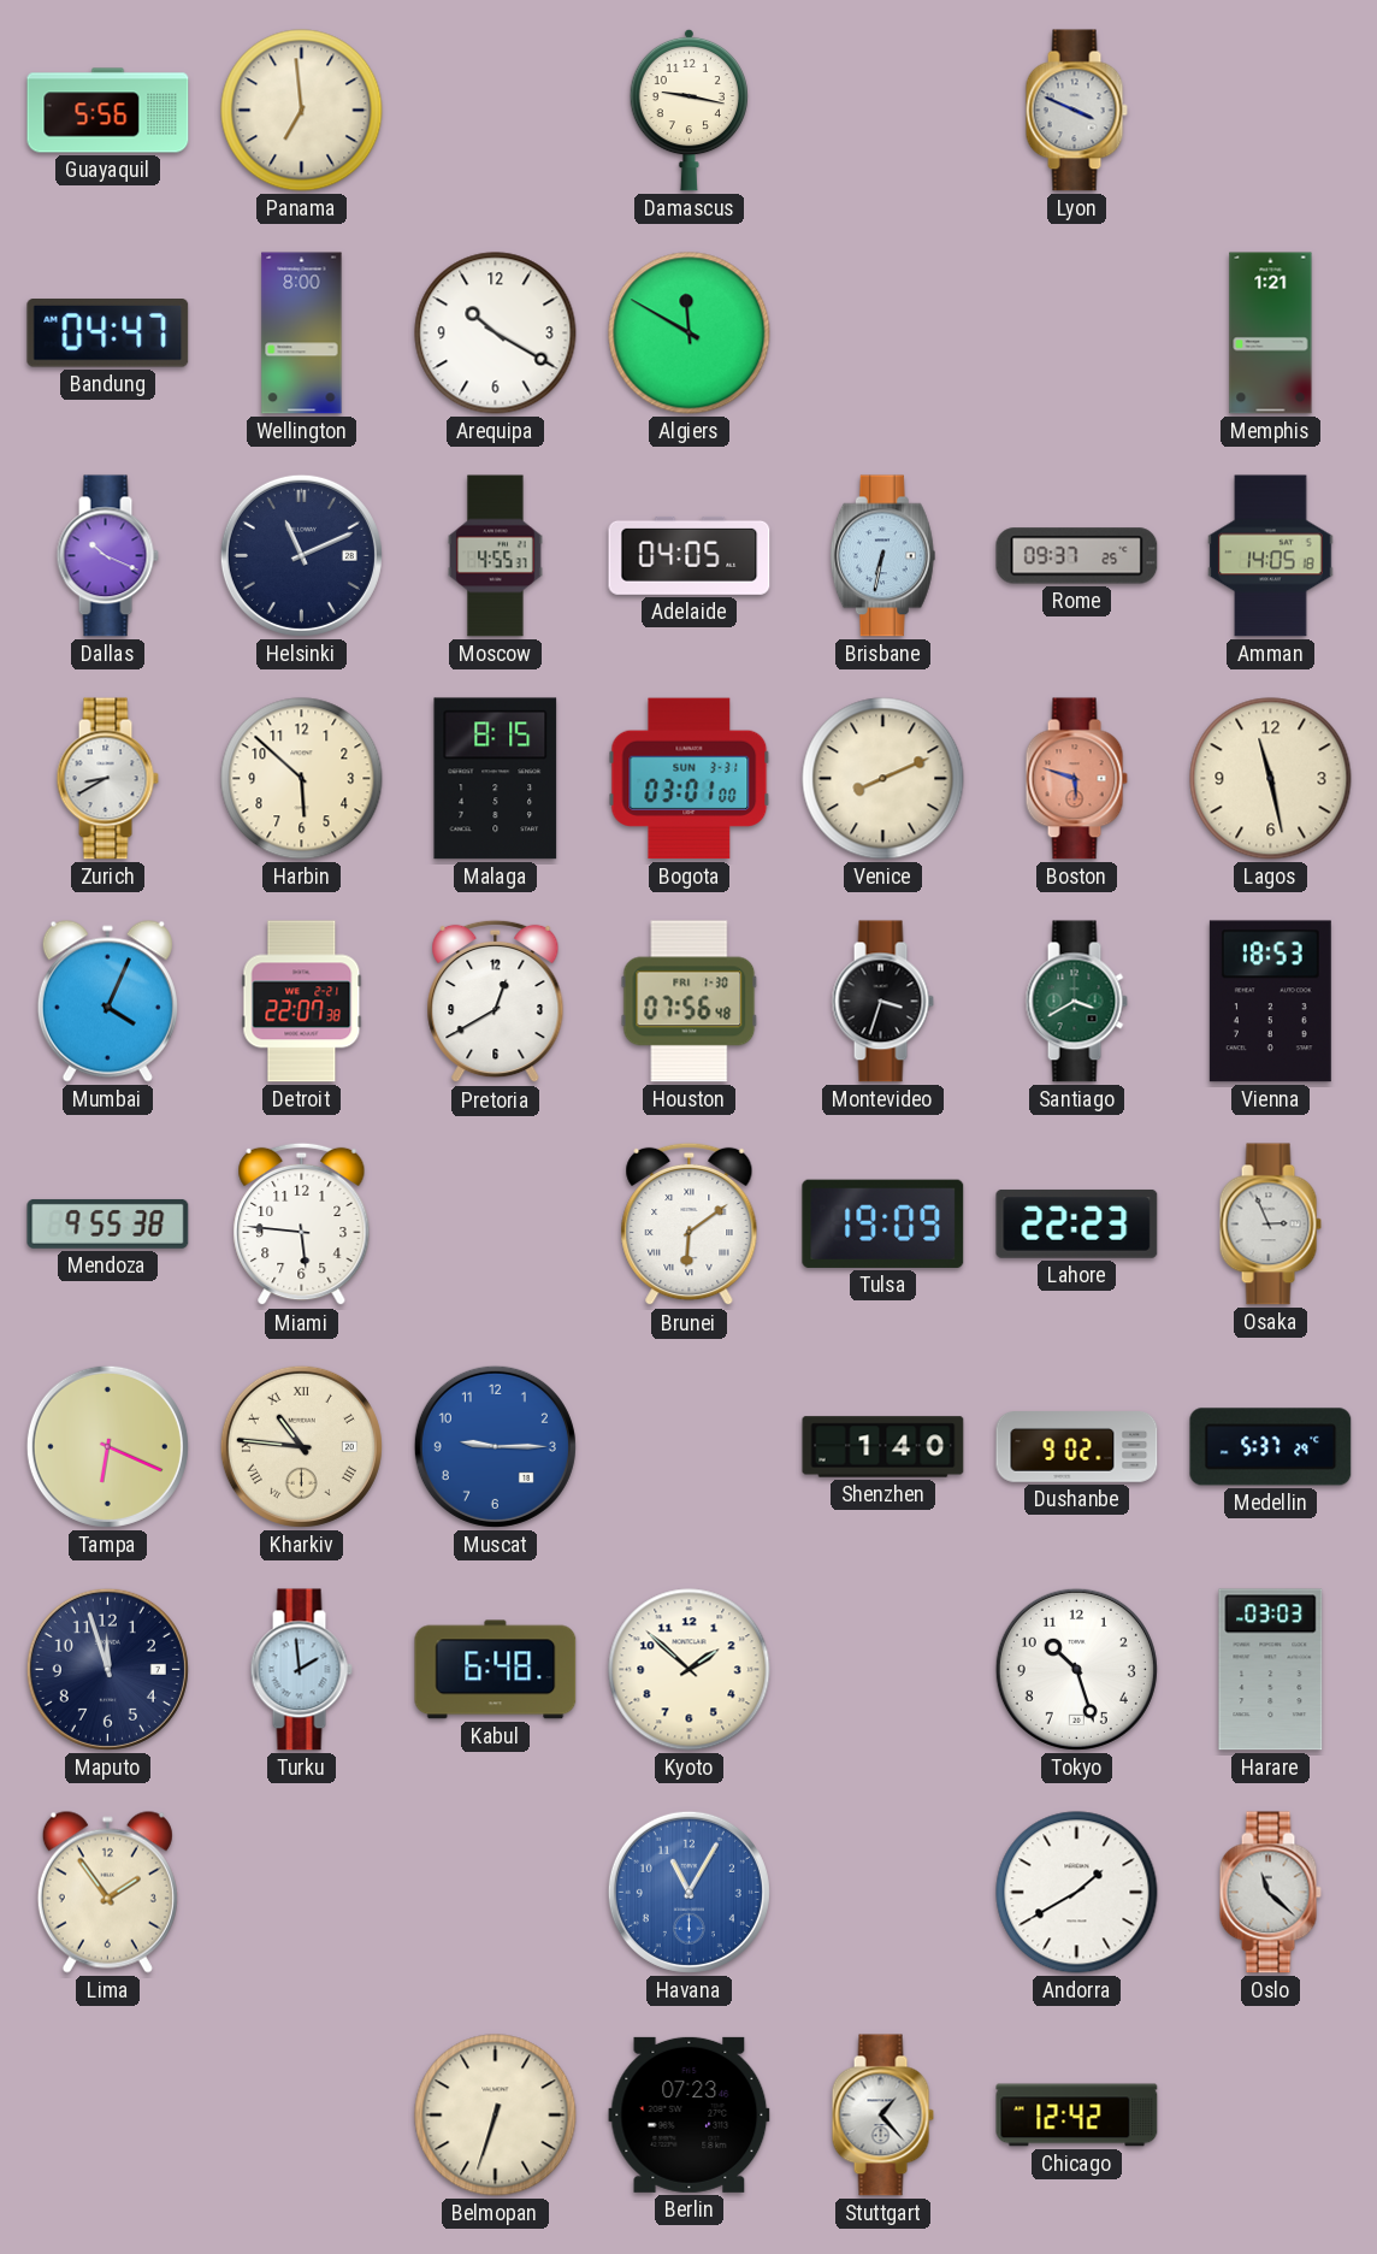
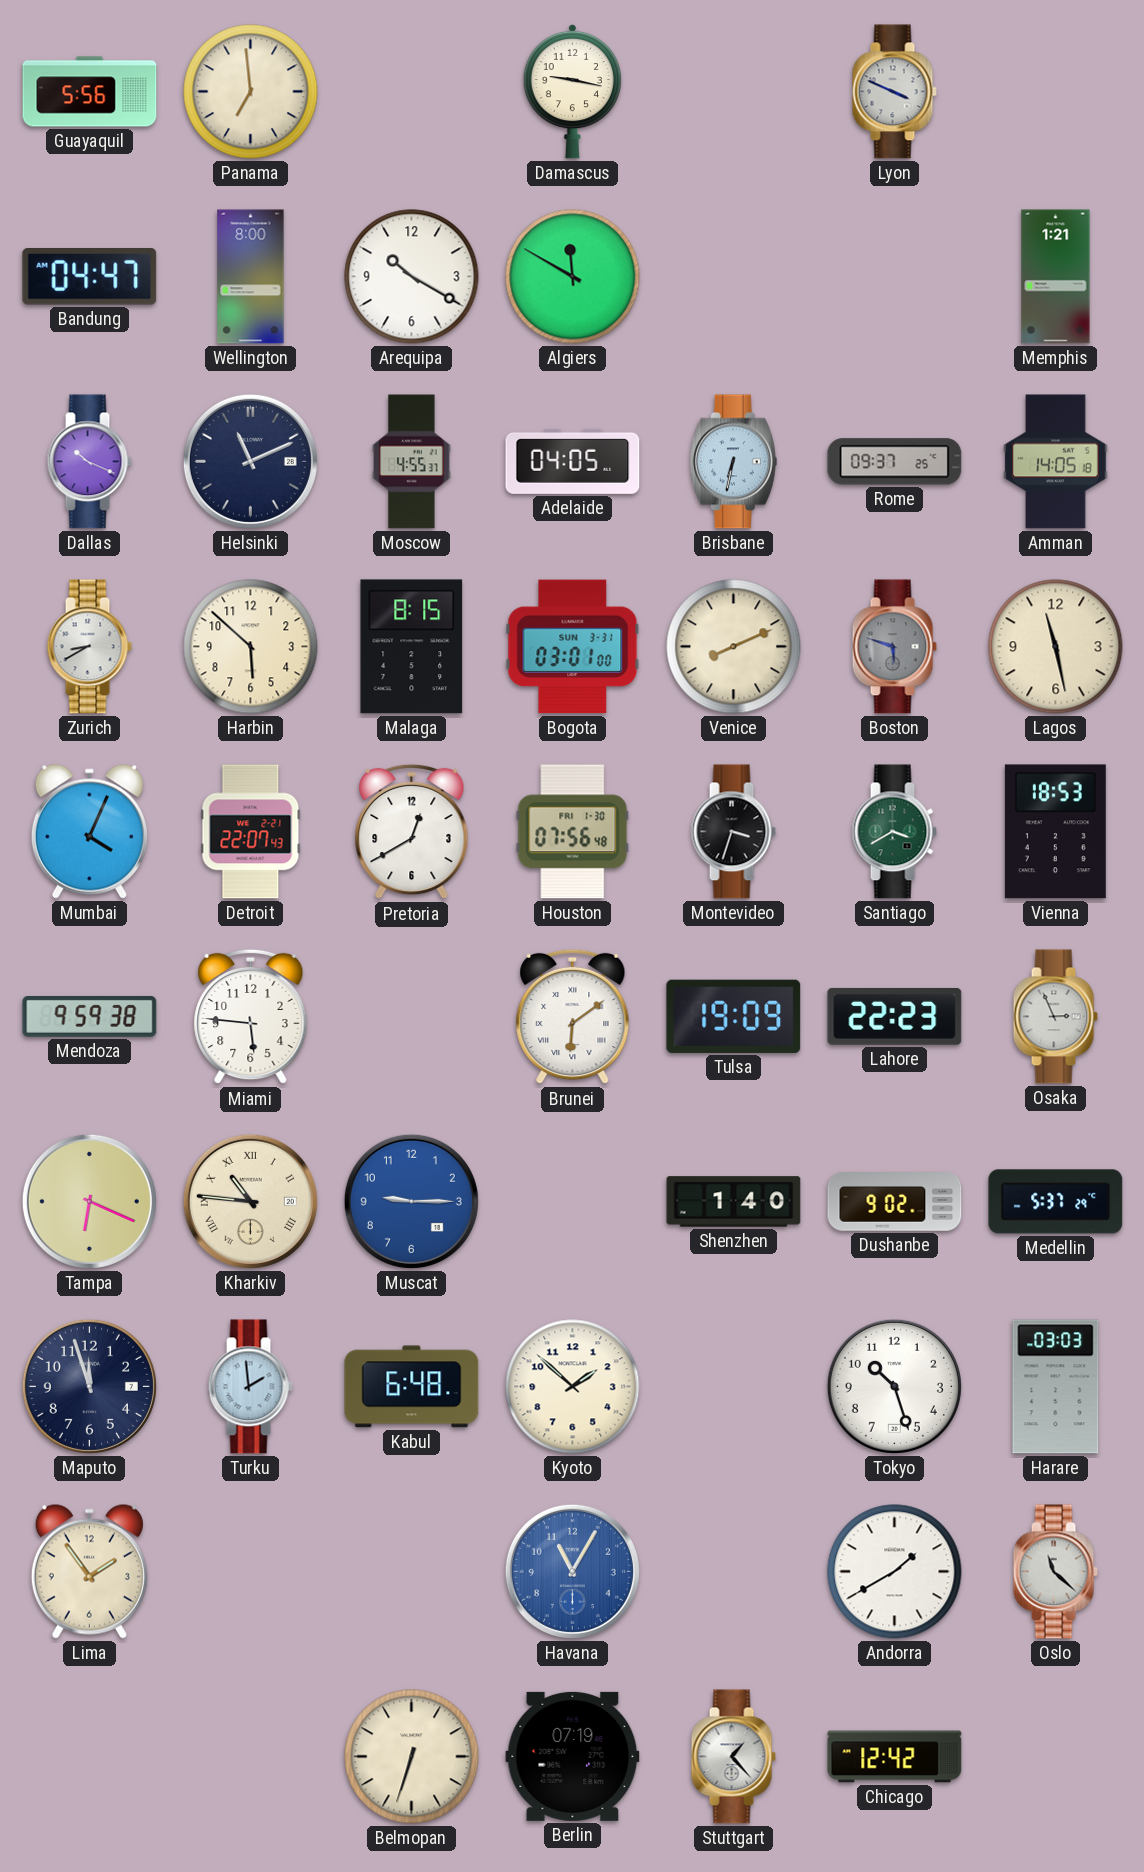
Boston dial: salmon -> grey (894, 647)
Detroit: 22:07:38 -> 22:07:43 (251, 832)
Mendoza: 9:55 -> 9:59 (90, 1016)
Berlin: 07:23 -> 07:19 (573, 1756)
